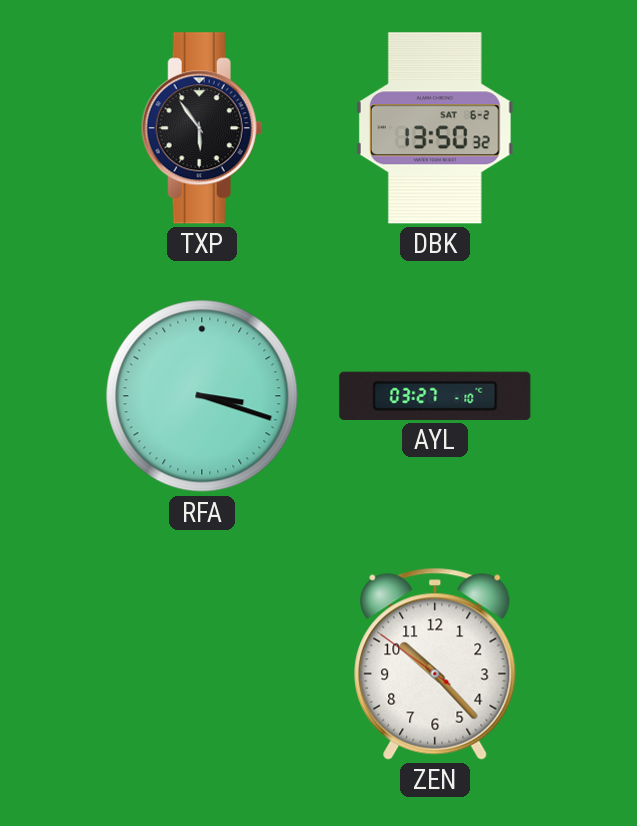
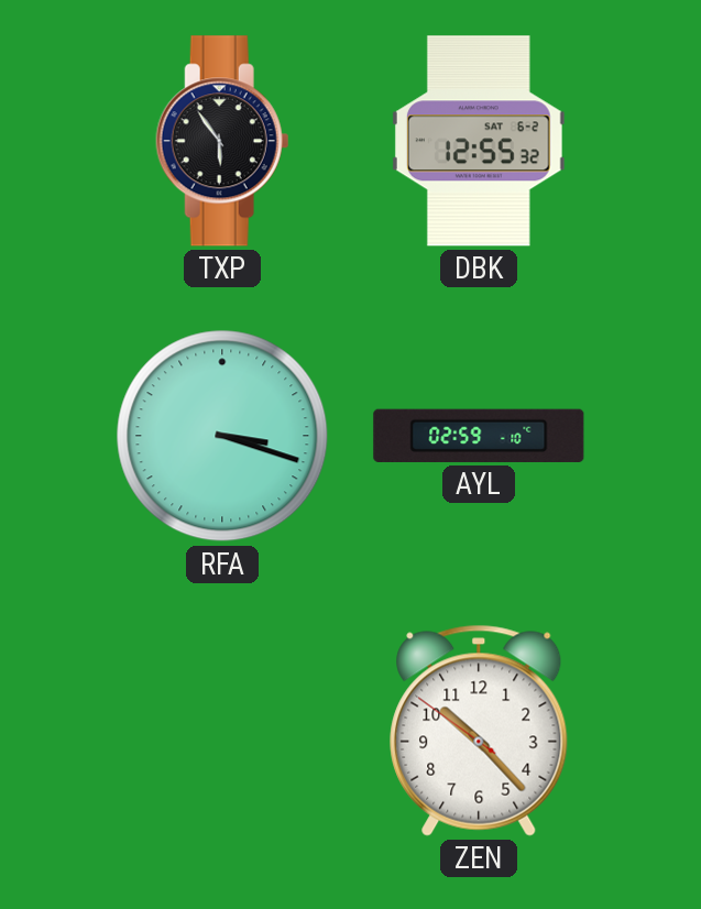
DBK: 13:50 -> 12:55 (479, 141)
AYL: 03:27 -> 02:59 (479, 436)
